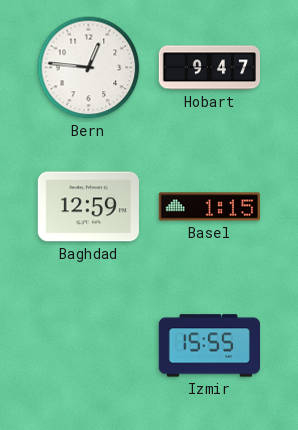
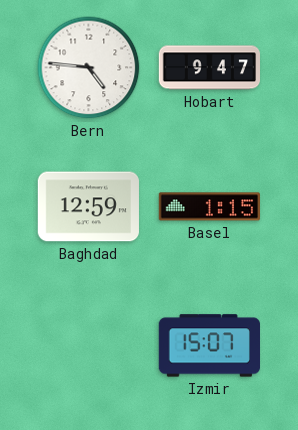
Bern: 12:46 -> 4:46 (89, 68)
Izmir: 15:55 -> 15:07 (209, 346)
